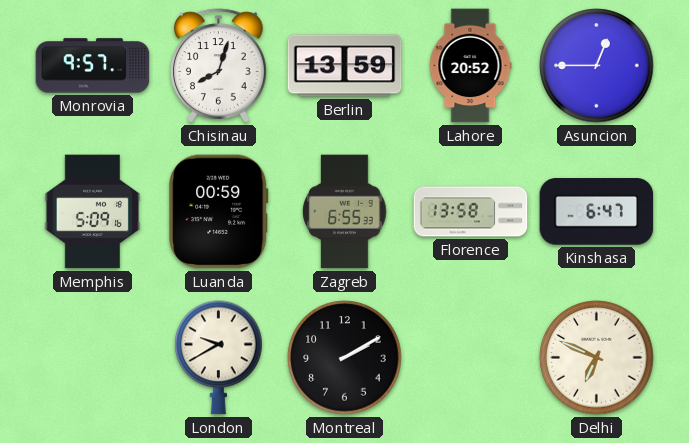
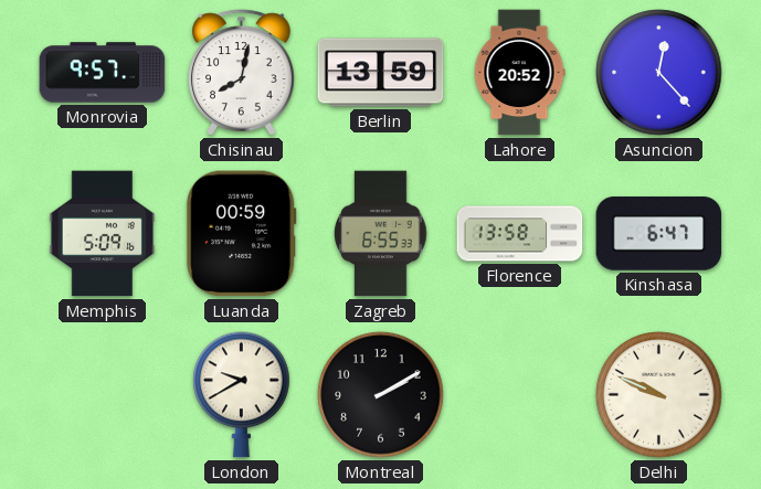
Chisinau: 8:03 -> 8:02 (242, 73)
Asuncion: 12:45 -> 12:23 (659, 73)
Delhi: 6:49 -> 9:49 (659, 395)
